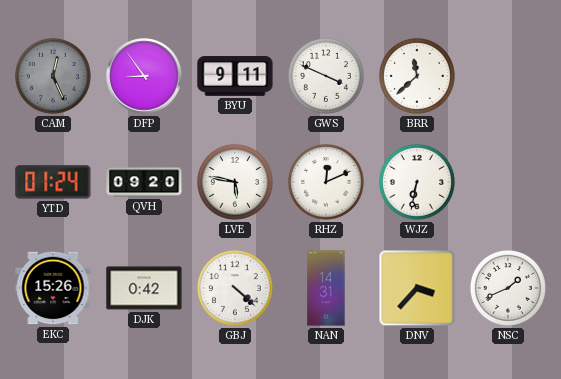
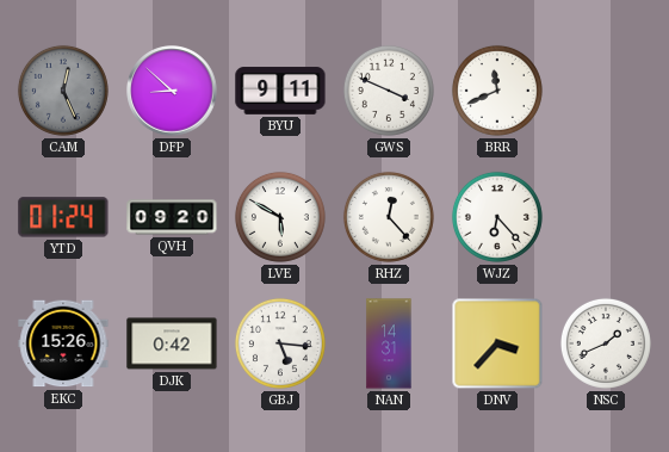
DFP: 8:54 -> 8:52 (172, 91)
BRR: 11:38 -> 11:41 (497, 91)
LVE: 5:47 -> 5:50 (280, 217)
RHZ: 12:11 -> 12:23 (389, 217)
WJZ: 6:32 -> 6:23 (497, 217)
GBJ: 4:22 -> 5:16 (280, 343)
